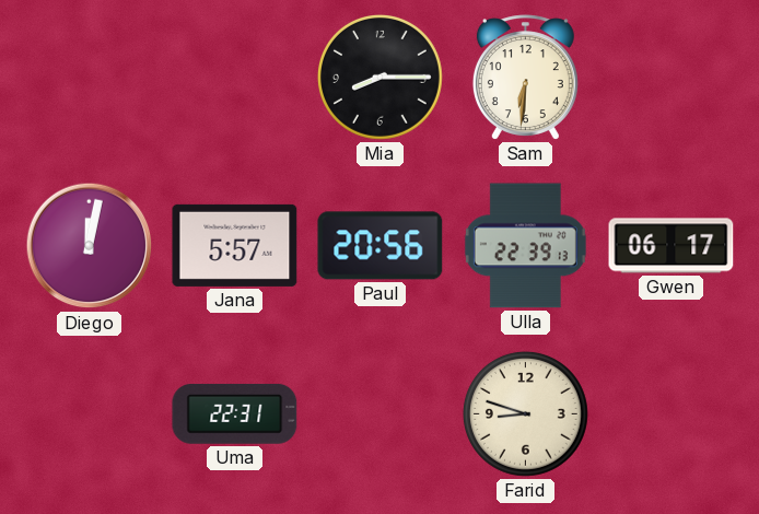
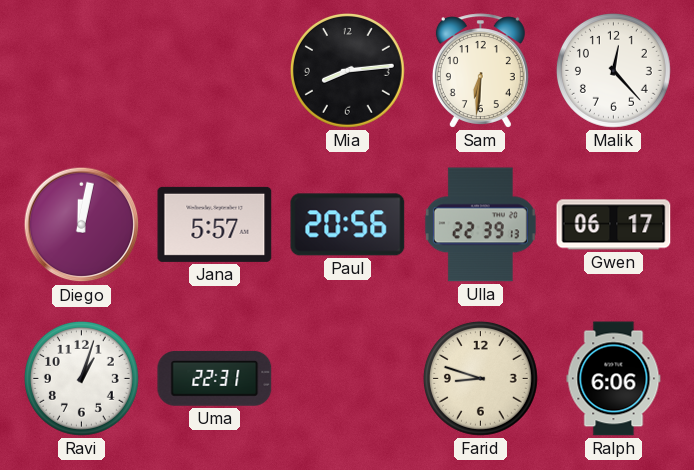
Mia: 8:15 -> 8:14 (347, 70)
Malik: none -> 12:23 (613, 70)
Ravi: none -> 1:03 (81, 378)
Ralph: none -> 6:06 (614, 379)
